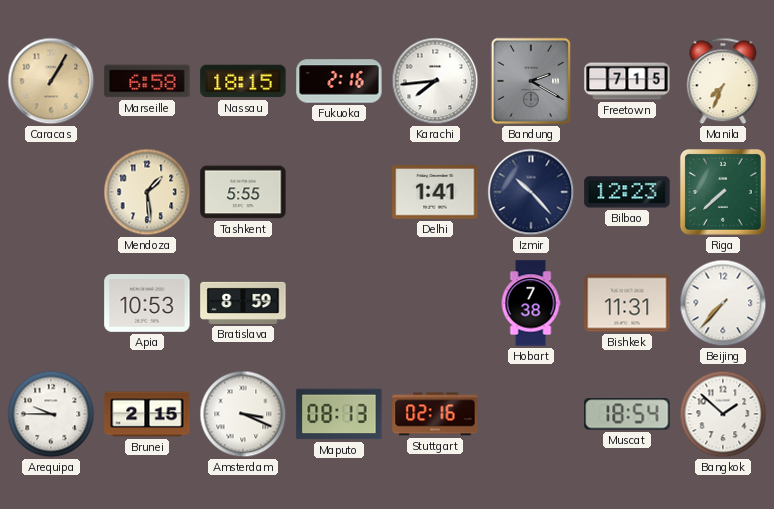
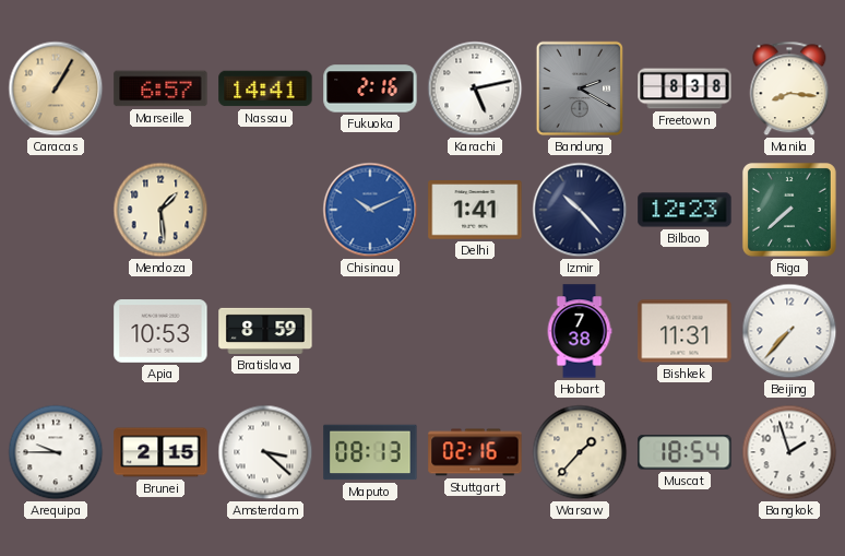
Marseille: 6:58 -> 6:57 (160, 88)
Nassau: 18:15 -> 14:41 (265, 88)
Karachi: 7:44 -> 5:13 (475, 88)
Freetown: 7:15 -> 8:38 (685, 88)
Manila: 7:34 -> 8:16 (789, 88)
Tashkent: 5:55 -> none (243, 192)
Chisinau: none -> 10:11 (370, 210)
Amsterdam: 3:19 -> 3:22 (265, 452)
Warsaw: none -> 1:37 (580, 452)
Bangkok: 1:52 -> 1:57 (789, 452)
